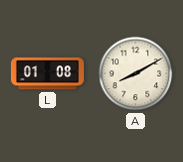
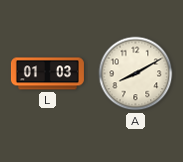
L: 01:08 -> 01:03 (47, 74)
